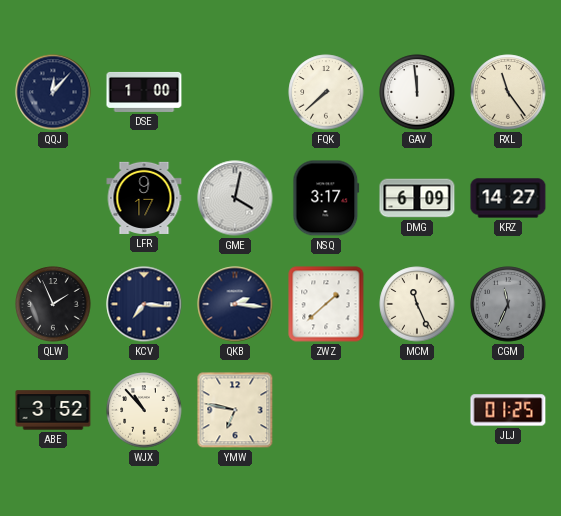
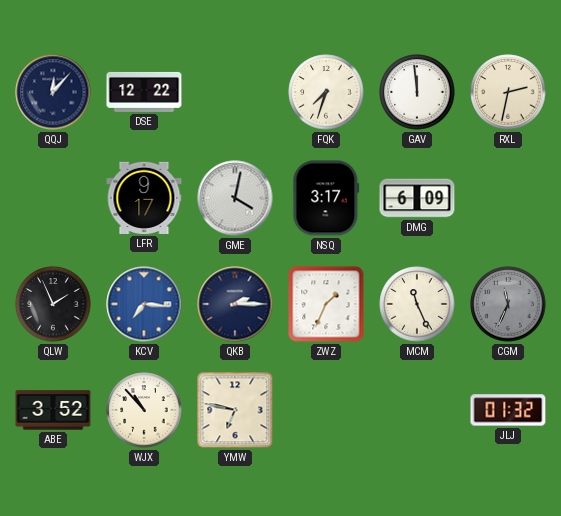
DSE: 1:00 -> 12:22 (144, 92)
FQK: 7:38 -> 7:33 (326, 92)
RXL: 11:24 -> 2:32 (508, 92)
KRZ: 14:27 -> none (508, 198)
KCV dial: navy -> blue (144, 304)
QKB: 2:16 -> 2:15 (235, 304)
ZWZ: 1:38 -> 1:34 (326, 304)
JLJ: 01:25 -> 01:32 (508, 410)
